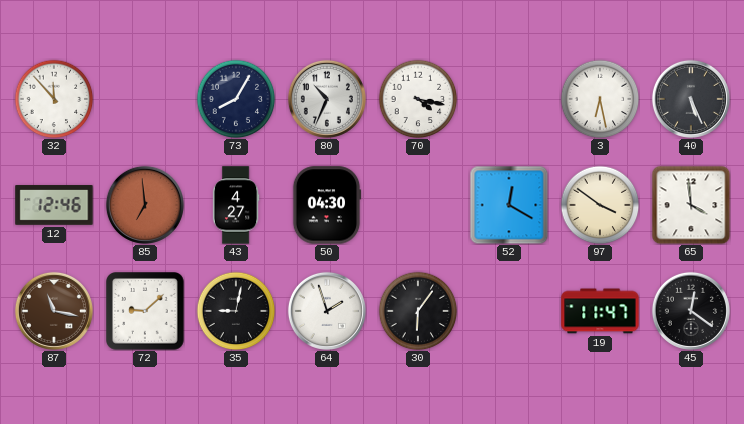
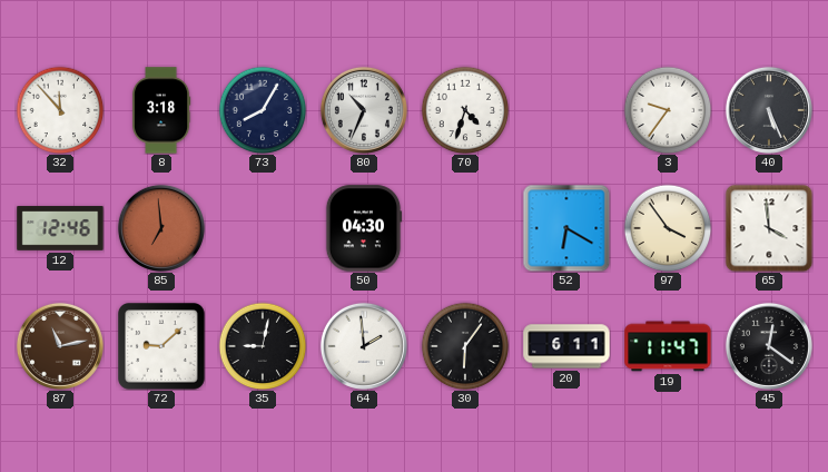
8: none -> 3:18 (161, 110)
70: 4:17 -> 4:33 (465, 110)
3: 6:28 -> 9:36 (668, 110)
43: 4:27 -> none (236, 205)
52: 12:20 -> 6:20 (566, 228)
97: 3:51 -> 3:54 (668, 228)
87: 11:17 -> 11:13 (60, 346)
64: 1:57 -> 1:59 (364, 346)
20: none -> 6:11 (566, 346)
